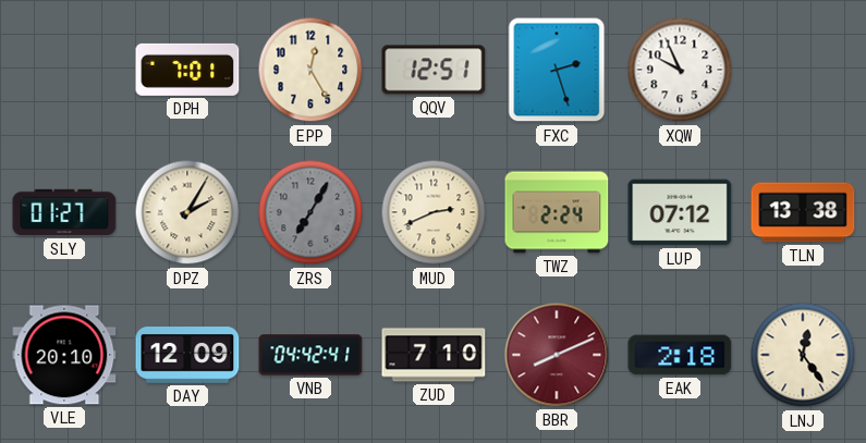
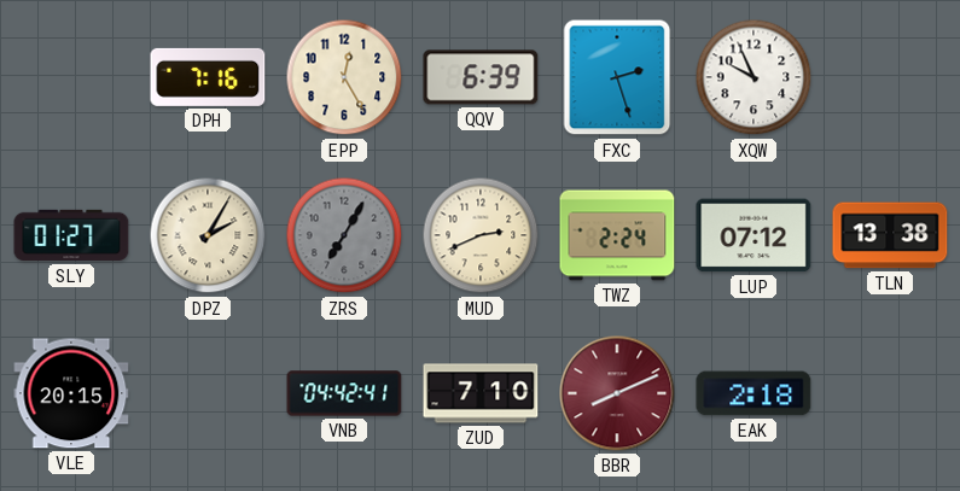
DPH: 7:01 -> 7:16 (208, 77)
QQV: 12:51 -> 6:39 (481, 77)
VLE: 20:10 -> 20:15 (71, 393)
DAY: 12:09 -> none (187, 355)
LNJ: 12:24 -> none (803, 355)
